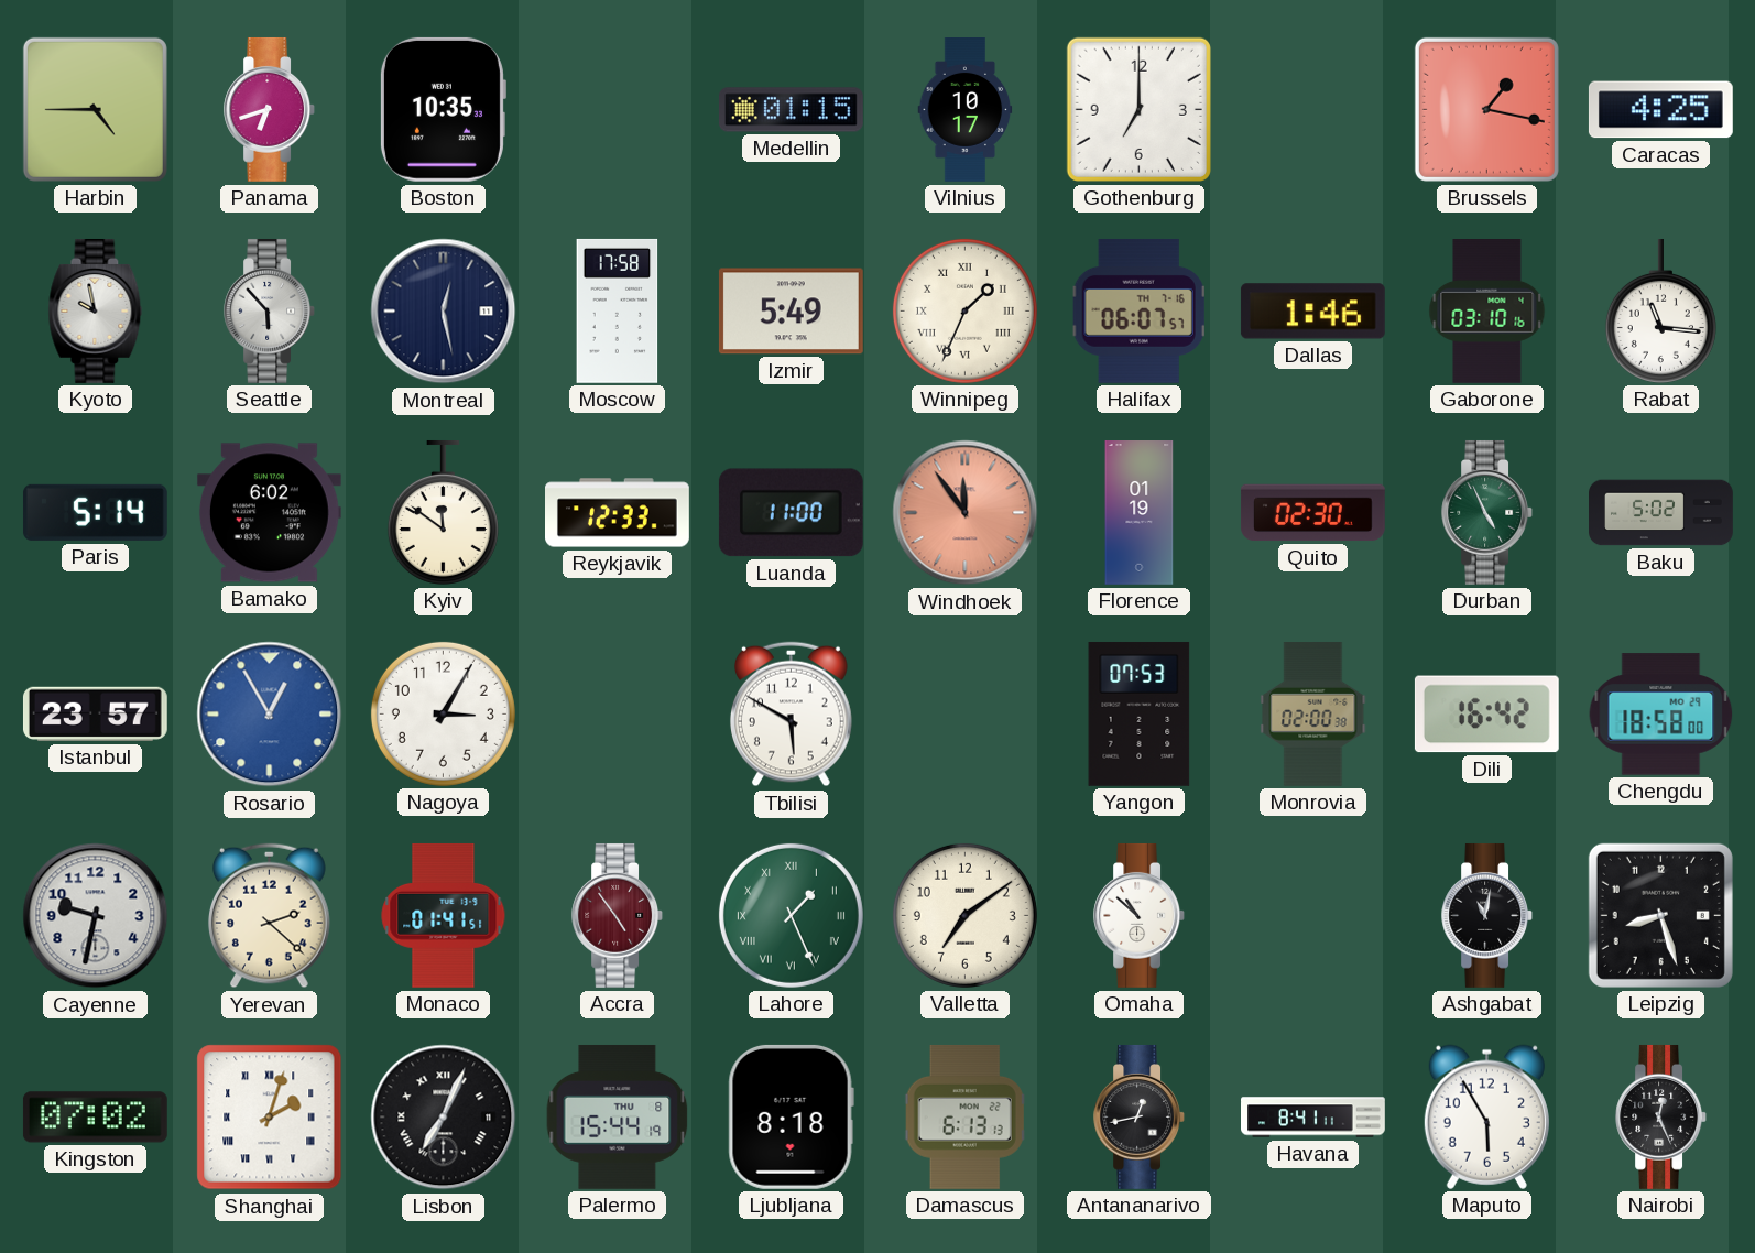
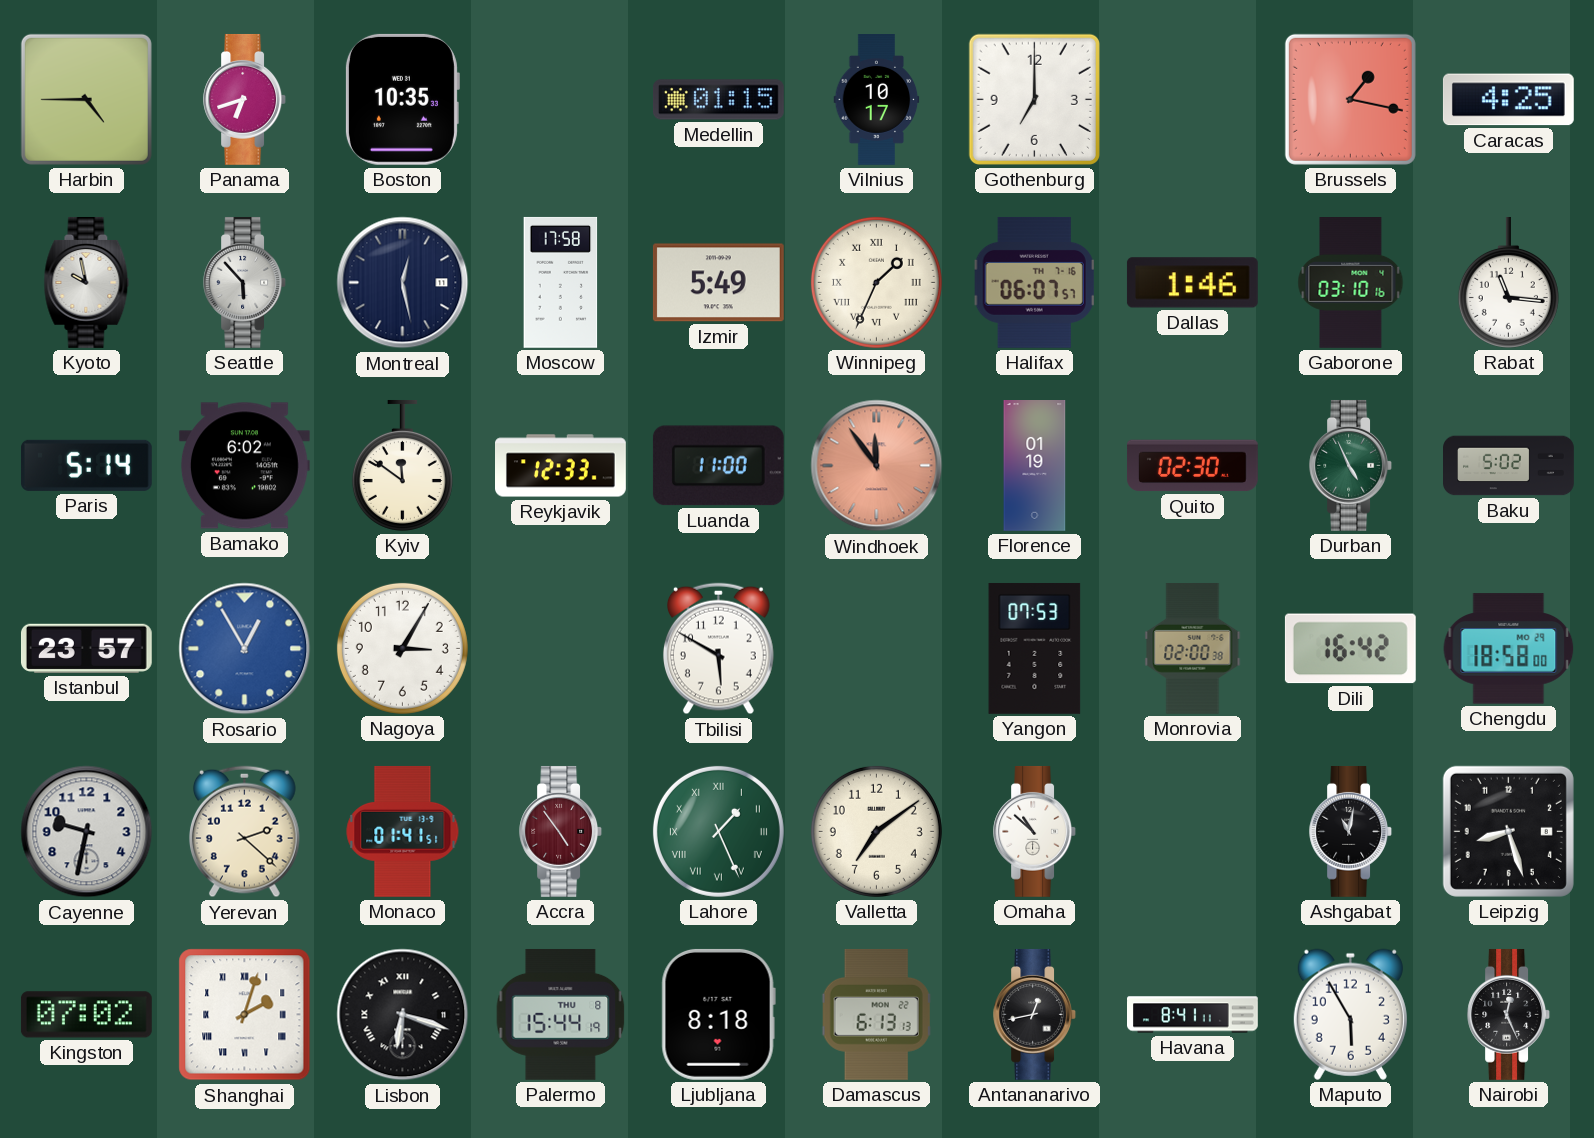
Lisbon: 7:04 -> 6:18 (403, 1015)
